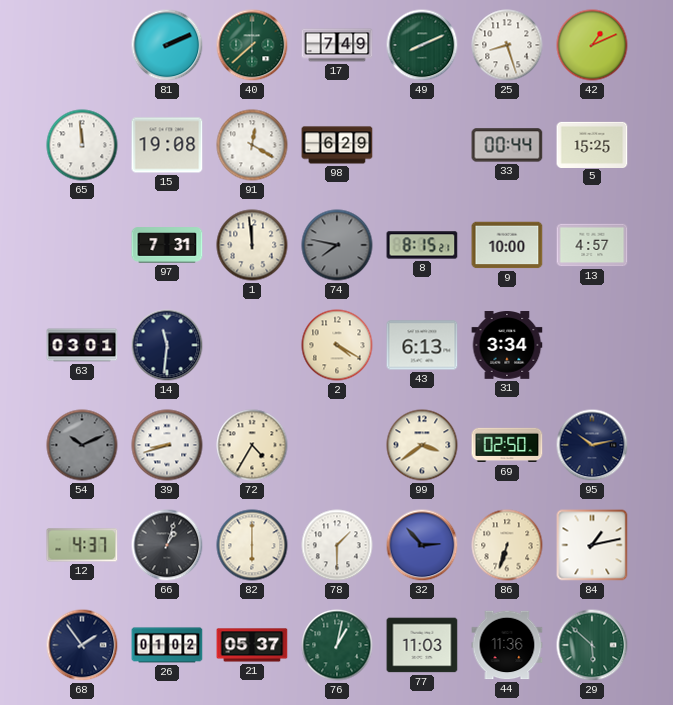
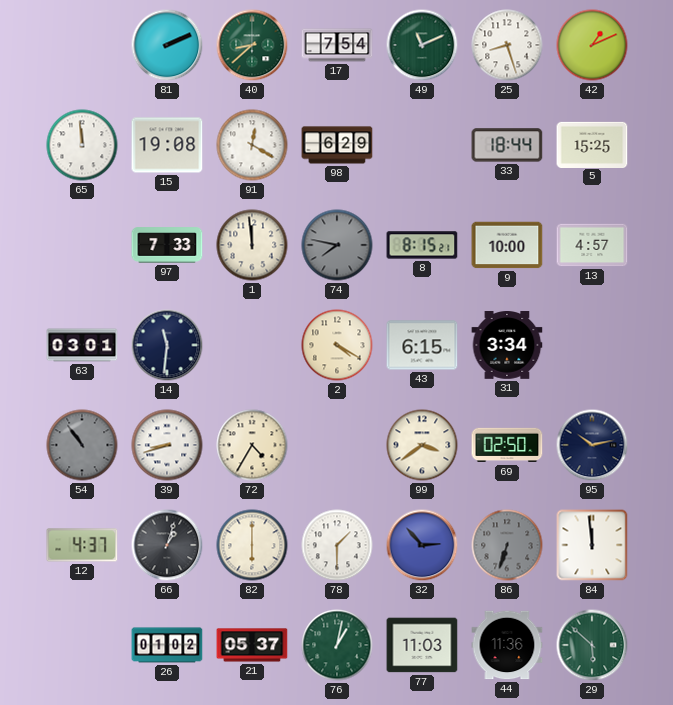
40: 7:38 -> 8:38 (252, 45)
17: 7:49 -> 7:54 (337, 45)
49: 8:11 -> 11:11 (422, 45)
33: 00:44 -> 18:44 (507, 145)
97: 7:31 -> 7:33 (167, 245)
43: 6:13 -> 6:15 (422, 345)
54: 10:11 -> 10:54 (82, 445)
86 dial: cream -> grey (507, 545)
84: 1:13 -> 11:59 (592, 545)
68: 1:54 -> none (82, 645)
